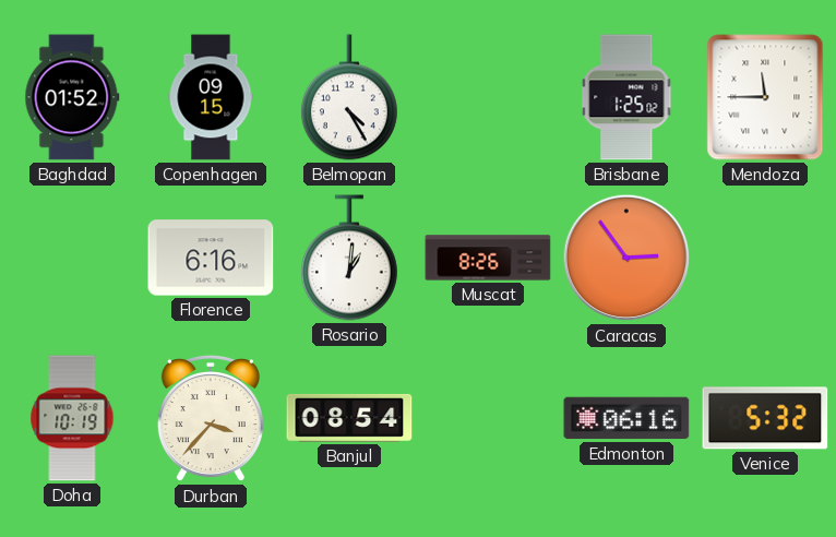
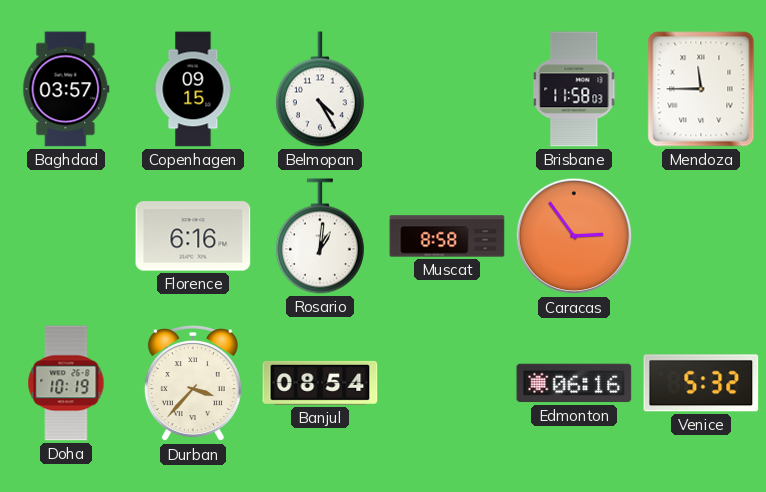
Baghdad: 01:52 -> 03:57 (66, 89)
Brisbane: 1:25 -> 11:58 (574, 89)
Muscat: 8:26 -> 8:58 (447, 236)
